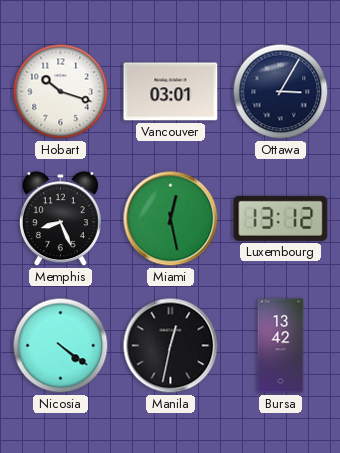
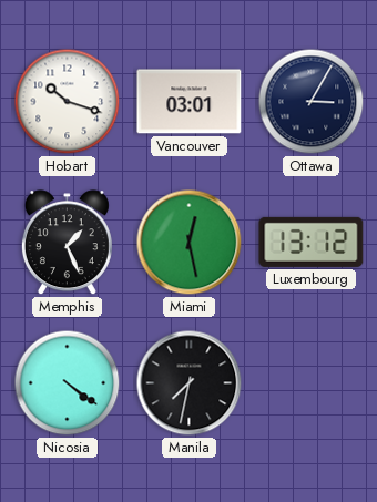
Memphis: 8:26 -> 1:26 (67, 243)
Manila: 12:32 -> 7:32 (190, 383)
Bursa: 13:42 -> none (281, 346)
